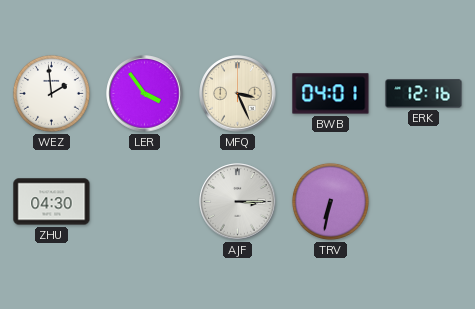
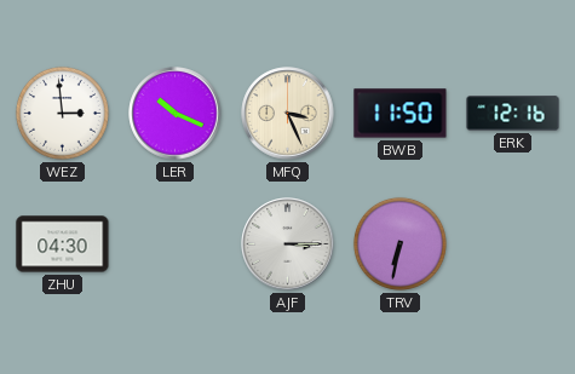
WEZ: 1:59 -> 2:59 (62, 113)
LER: 3:54 -> 10:19 (176, 114)
BWB: 04:01 -> 11:50 (401, 114)
